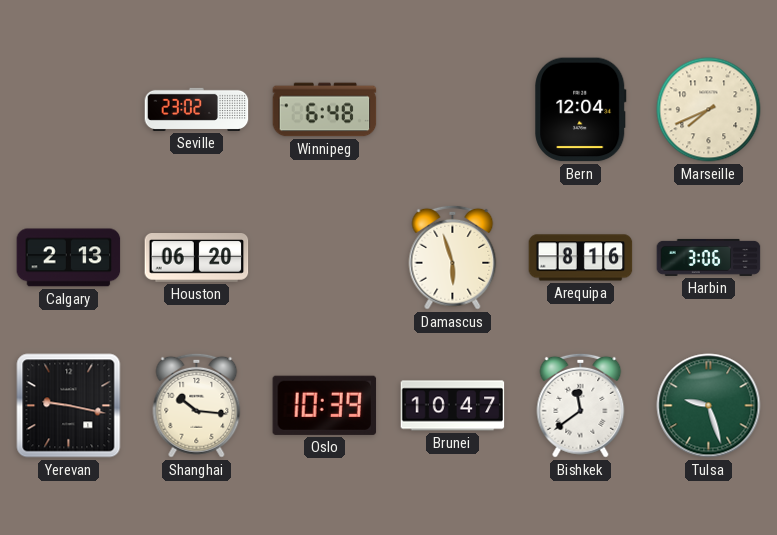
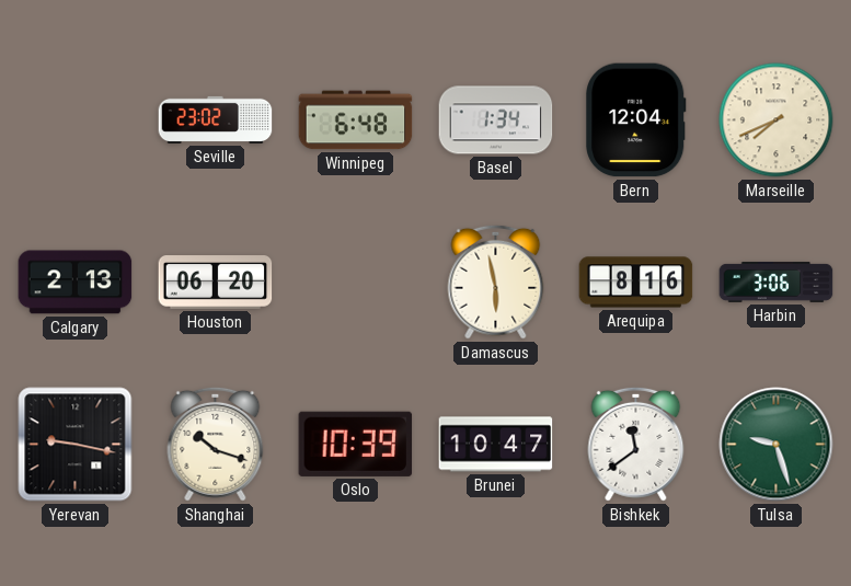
Basel: none -> 1:34 (496, 120)
Damascus: 5:57 -> 5:58 (496, 281)
Shanghai: 10:16 -> 10:18 (216, 444)
